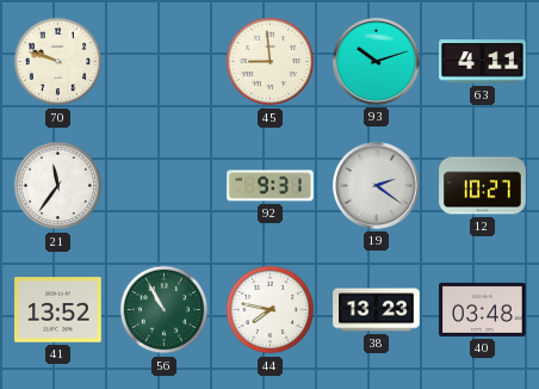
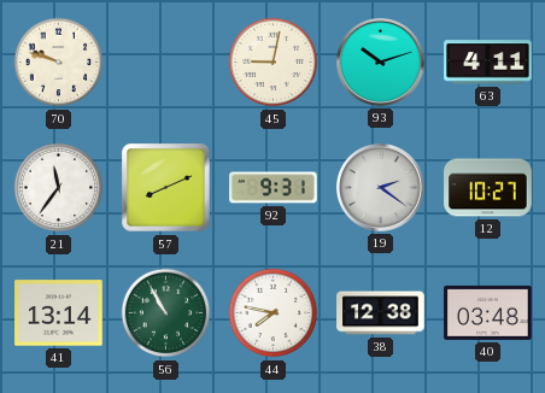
45: 8:59 -> 9:02 (274, 63)
57: none -> 8:11 (166, 188)
41: 13:52 -> 13:14 (59, 313)
38: 13:23 -> 12:38 (381, 313)
